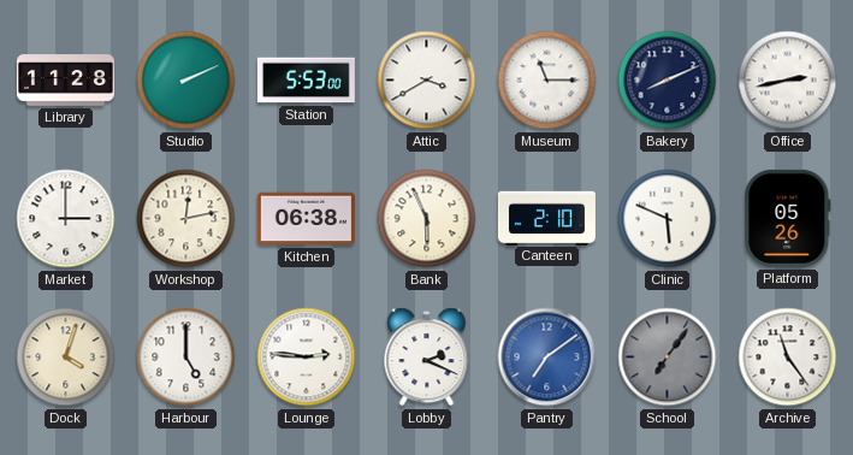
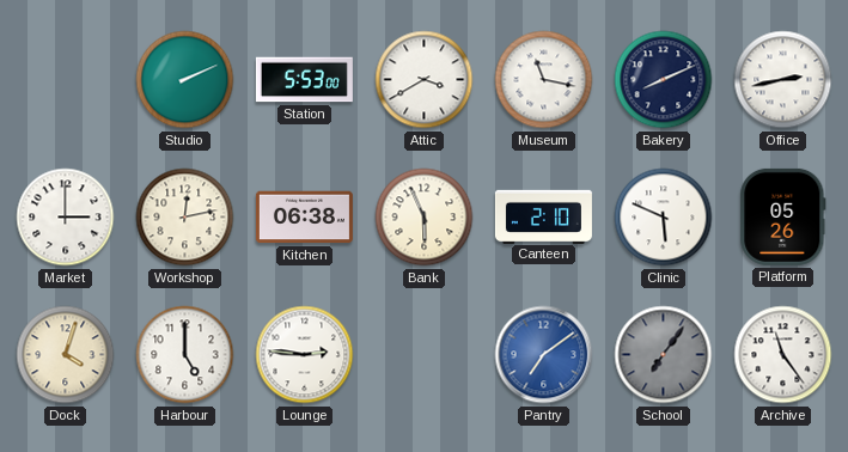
Library: 11:28 -> none (65, 81)
Museum: 11:15 -> 11:17 (544, 80)
Lobby: 2:19 -> none (427, 357)
